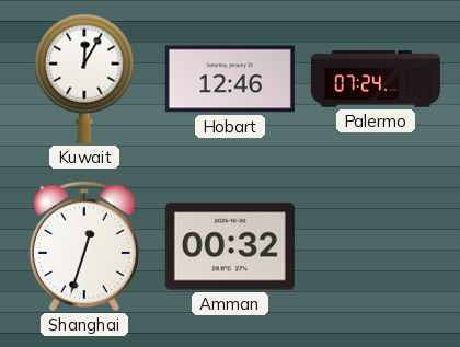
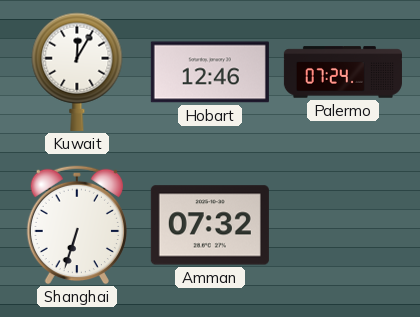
Shanghai: 12:33 -> 6:33 (76, 225)
Amman: 00:32 -> 07:32 (210, 225)
